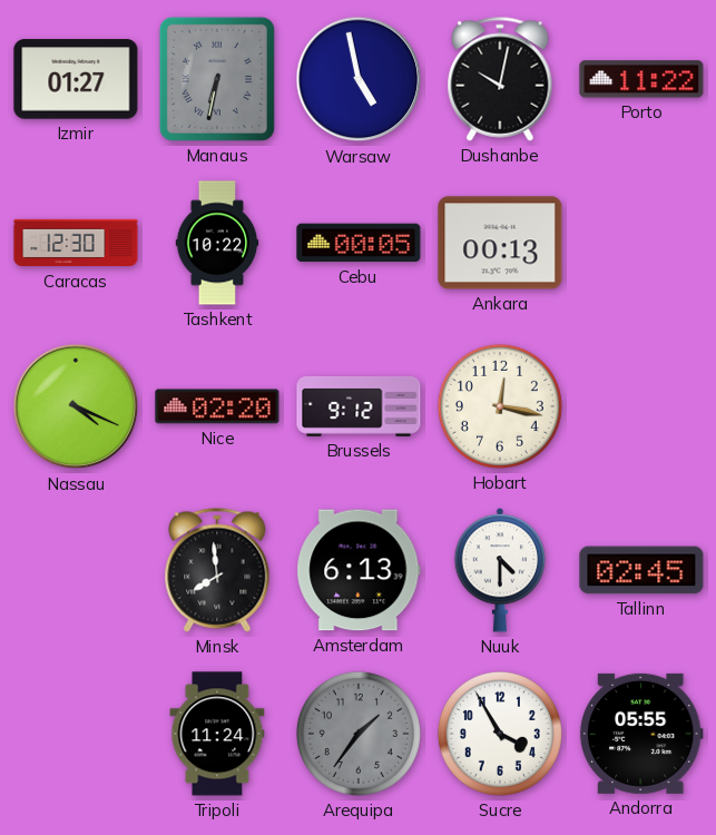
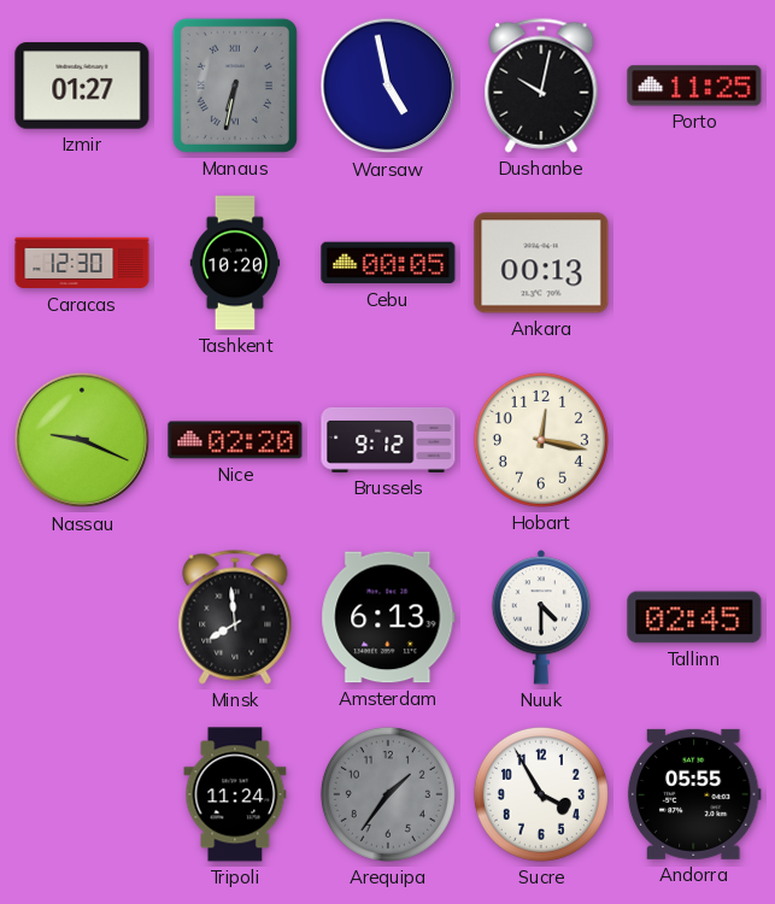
Porto: 11:22 -> 11:25 (694, 86)
Tashkent: 10:22 -> 10:20 (235, 263)
Nassau: 4:19 -> 9:19 (82, 440)
